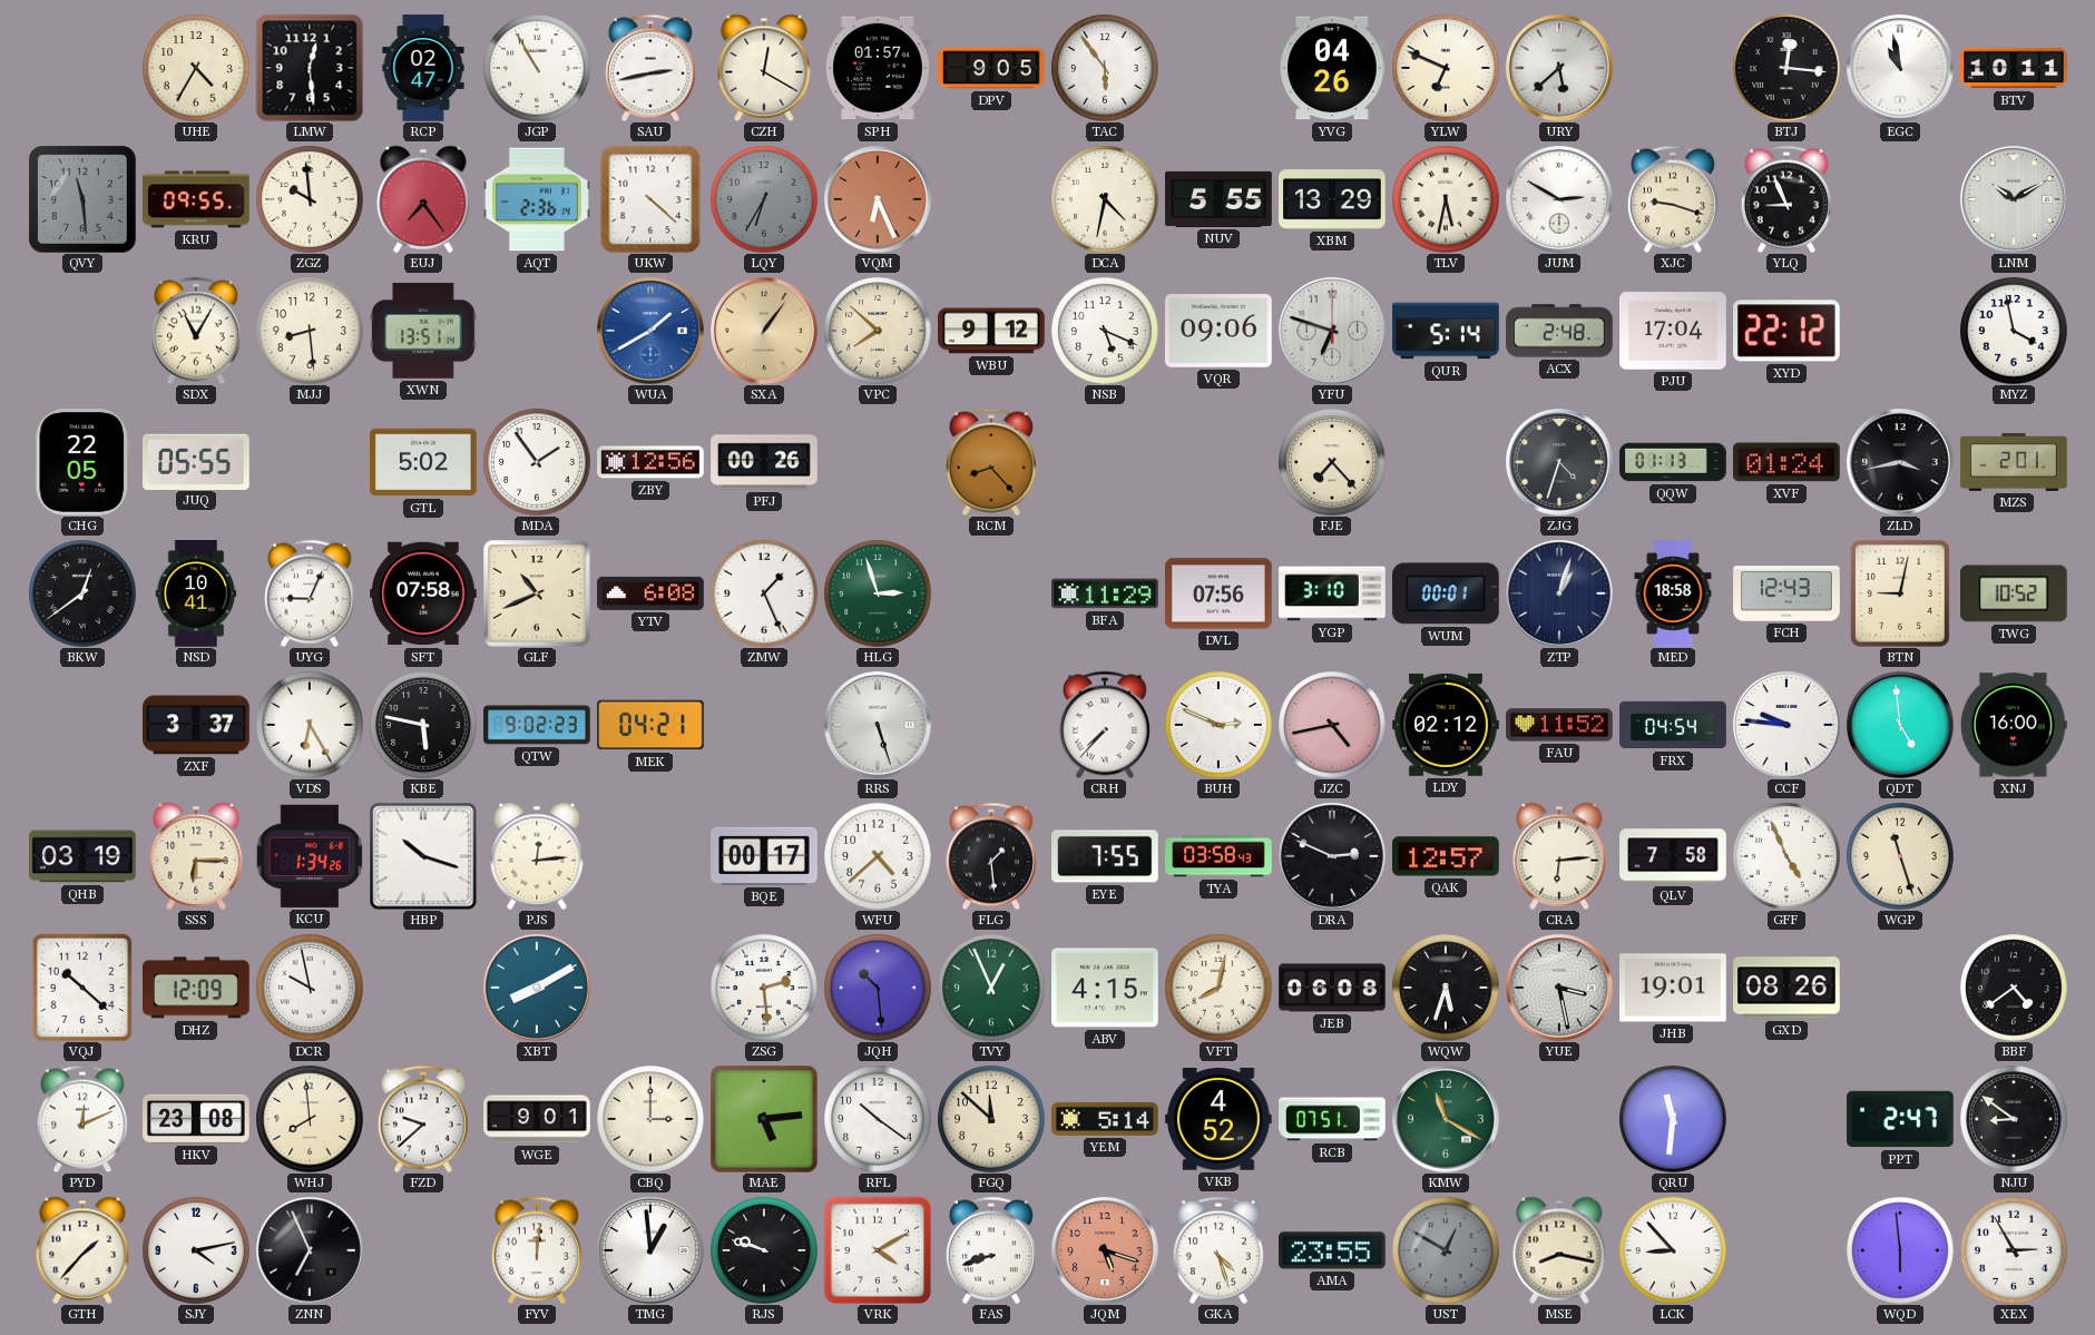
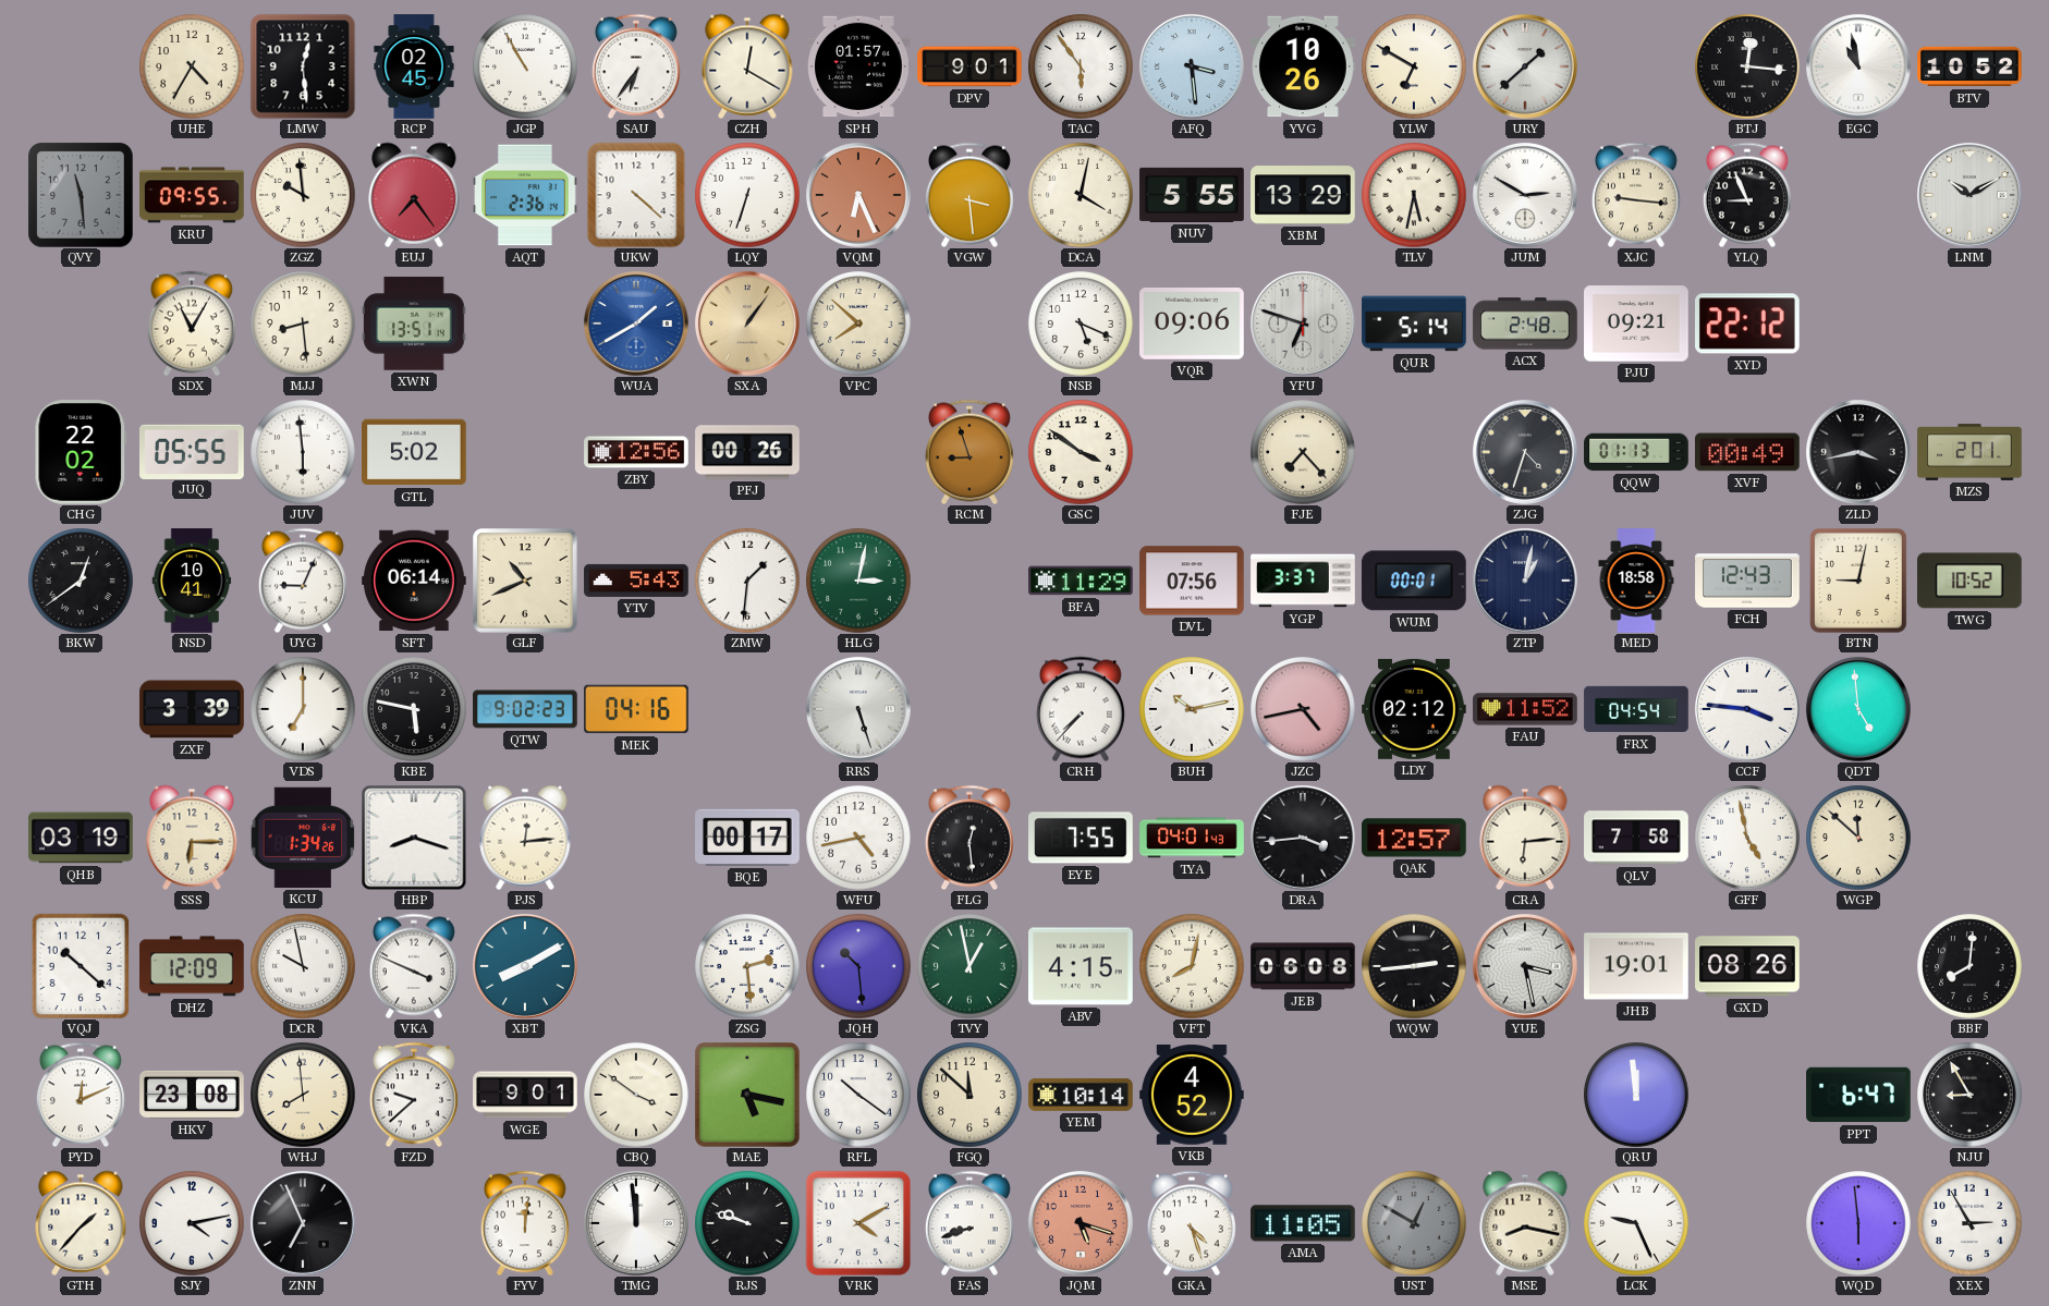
RCP: 02:47 -> 02:45 (414, 66)
SAU: 2:43 -> 6:36 (636, 66)
DPV: 9:05 -> 9:01 (969, 66)
AFQ: none -> 3:29 (1192, 66)
YVG: 04:26 -> 10:26 (1303, 66)
YLW: 6:49 -> 6:50 (1414, 66)
URY: 5:38 -> 1:38 (1525, 66)
BTV: 10:11 -> 10:52 (1969, 66)
LQY: 6:35 -> 6:33 (747, 195)
LQY dial: grey -> white (747, 195)
VGW: none -> 3:29 (969, 195)
DCA: 4:32 -> 4:02 (1081, 195)
XJC: 9:18 -> 9:16 (1636, 195)
WBU: 9:12 -> none (991, 331)
PJU: 17:04 -> 09:21 (1636, 324)
MYZ: 3:58 -> none (2014, 331)
CHG: 22:05 -> 22:02 (81, 453)
JUV: none -> 5:59 (303, 452)
MDA: 1:54 -> none (537, 462)
RCM: 8:23 -> 8:57 (969, 452)
GSC: none -> 3:51 (1081, 452)
XVF: 01:24 -> 00:49 (1748, 452)
SFT: 07:58 -> 06:14 (414, 581)
YTV: 6:08 -> 5:43 (636, 581)
ZMW: 1:26 -> 1:31 (747, 581)
HLG: 2:57 -> 3:02 (858, 581)
YGP: 3:10 -> 3:37 (1303, 581)
ZTP: 1:03 -> 1:02 (1525, 581)
ZXF: 3:37 -> 3:39 (192, 709)
VDS: 6:25 -> 7:00 (303, 709)
MEK: 04:21 -> 04:16 (636, 709)
BUH: 2:49 -> 10:13 (1192, 709)
CCF: 9:46 -> 3:46 (1747, 709)
XNJ: 16:00 -> none (2014, 725)
HBP: 10:18 -> 8:18 (414, 838)
WFU: 4:38 -> 4:43 (858, 838)
FLG: 1:29 -> 12:29 (969, 838)
TYA: 03:58 -> 04:01 (1192, 838)
DRA: 2:49 -> 3:44 (1303, 838)
GFF: 4:56 -> 4:58 (1747, 838)
WGP: 11:27 -> 11:52 (1858, 838)
VKA: none -> 3:49 (414, 966)
TVY: 12:56 -> 12:58 (969, 966)
WQW: 5:33 -> 2:44 (1414, 966)
BBF: 4:39 -> 8:01 (1969, 966)
CBQ: 3:00 -> 3:51 (636, 1095)
MAE: 5:14 -> 5:17 (748, 1096)
YEM: 5:14 -> 10:14 (1081, 1095)
RCB: 07:51 -> none (1332, 1119)
KMW: 11:20 -> none (1446, 1119)
QRU: 11:31 -> 11:59 (1636, 1095)
PPT: 2:47 -> 6:47 (1858, 1095)
NJU: 8:51 -> 8:55 (1969, 1095)
TMG: 12:59 -> 11:59 (636, 1223)
AMA: 23:55 -> 11:05 (1304, 1223)
LCK: 8:53 -> 9:26 (1636, 1223)
